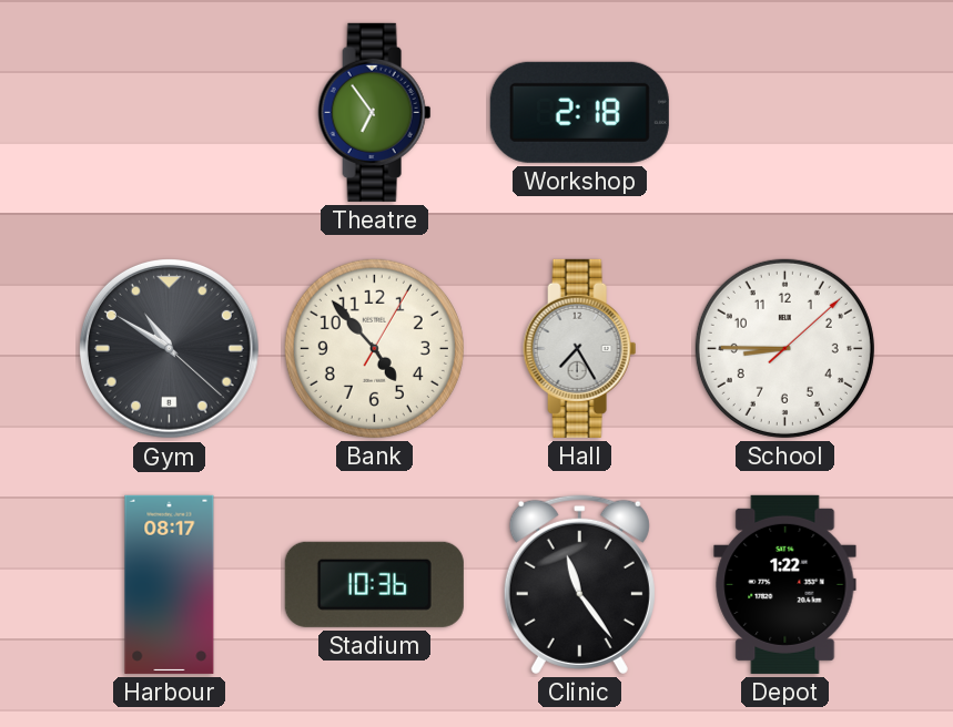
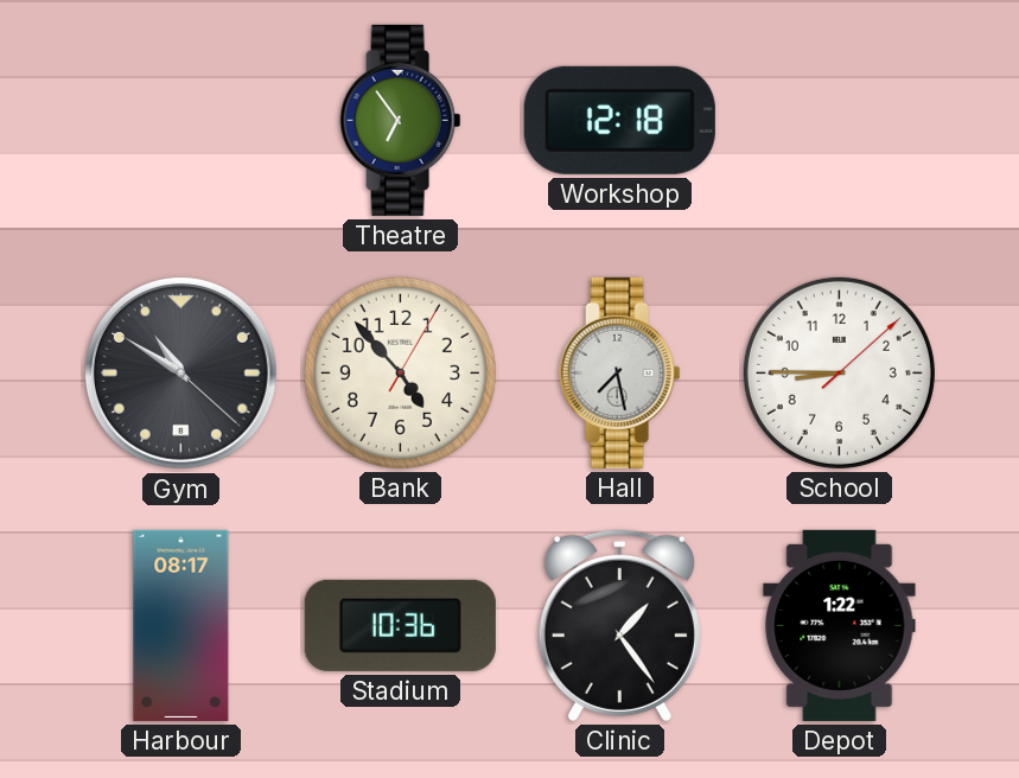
Workshop: 2:18 -> 12:18 (619, 120)
Hall: 7:25 -> 7:28 (620, 372)
Clinic: 11:24 -> 1:24 (619, 625)
